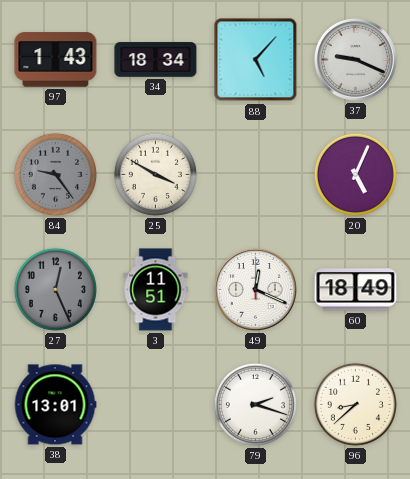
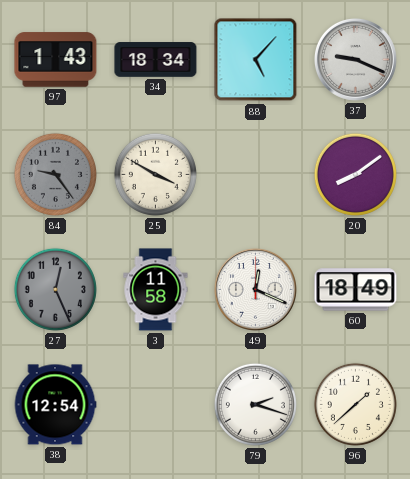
20: 5:04 -> 8:09 (355, 174)
3: 11:51 -> 11:58 (156, 290)
38: 13:01 -> 12:54 (55, 405)
96: 8:38 -> 1:38 (355, 404)
